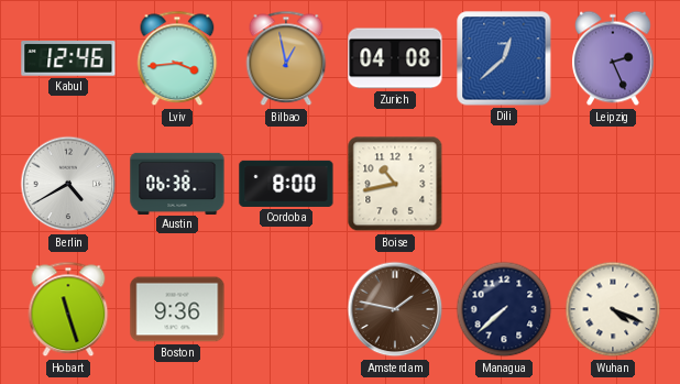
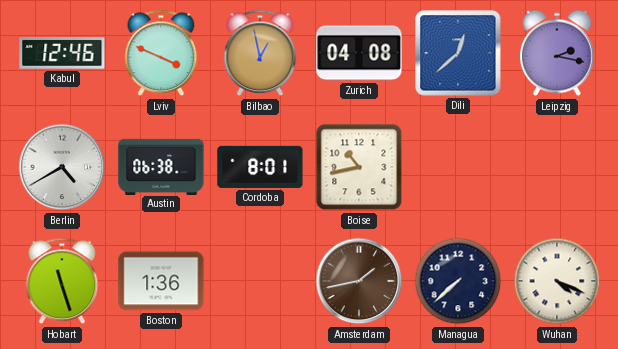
Lviv: 3:44 -> 3:49 (161, 53)
Leipzig: 2:26 -> 2:17 (558, 53)
Cordoba: 8:00 -> 8:01 (260, 167)
Boston: 9:36 -> 1:36 (161, 281)
Amsterdam: 1:47 -> 1:43 (359, 281)
